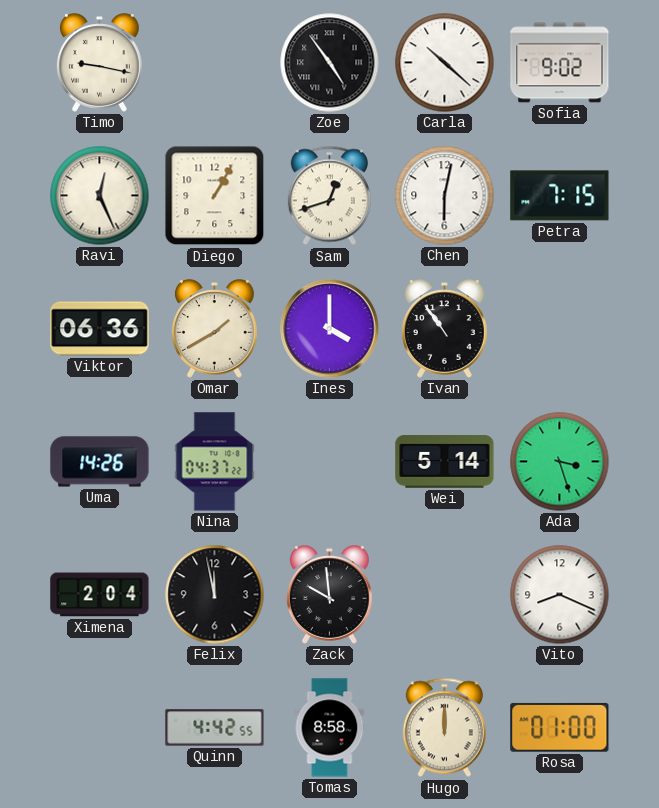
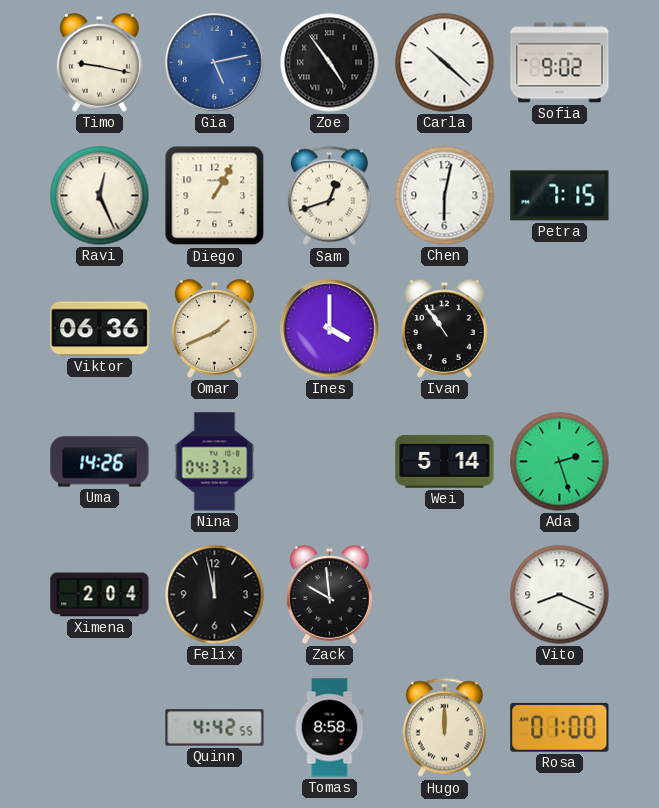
Gia: none -> 5:13 (215, 63)
Omar: 1:40 -> 1:41 (214, 329)
Ada: 3:27 -> 2:27 (560, 462)
